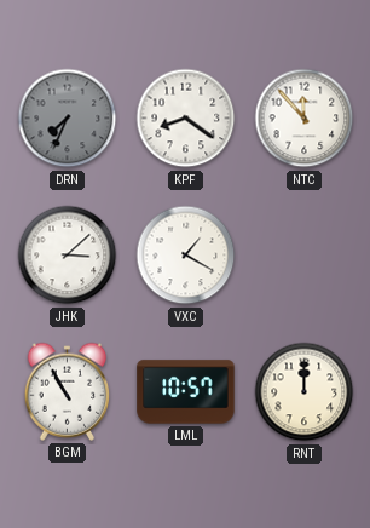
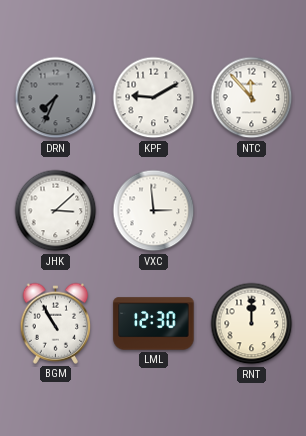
KPF: 8:21 -> 9:10 (154, 98)
VXC: 1:20 -> 2:59 (154, 211)
LML: 10:57 -> 12:30 (154, 324)
